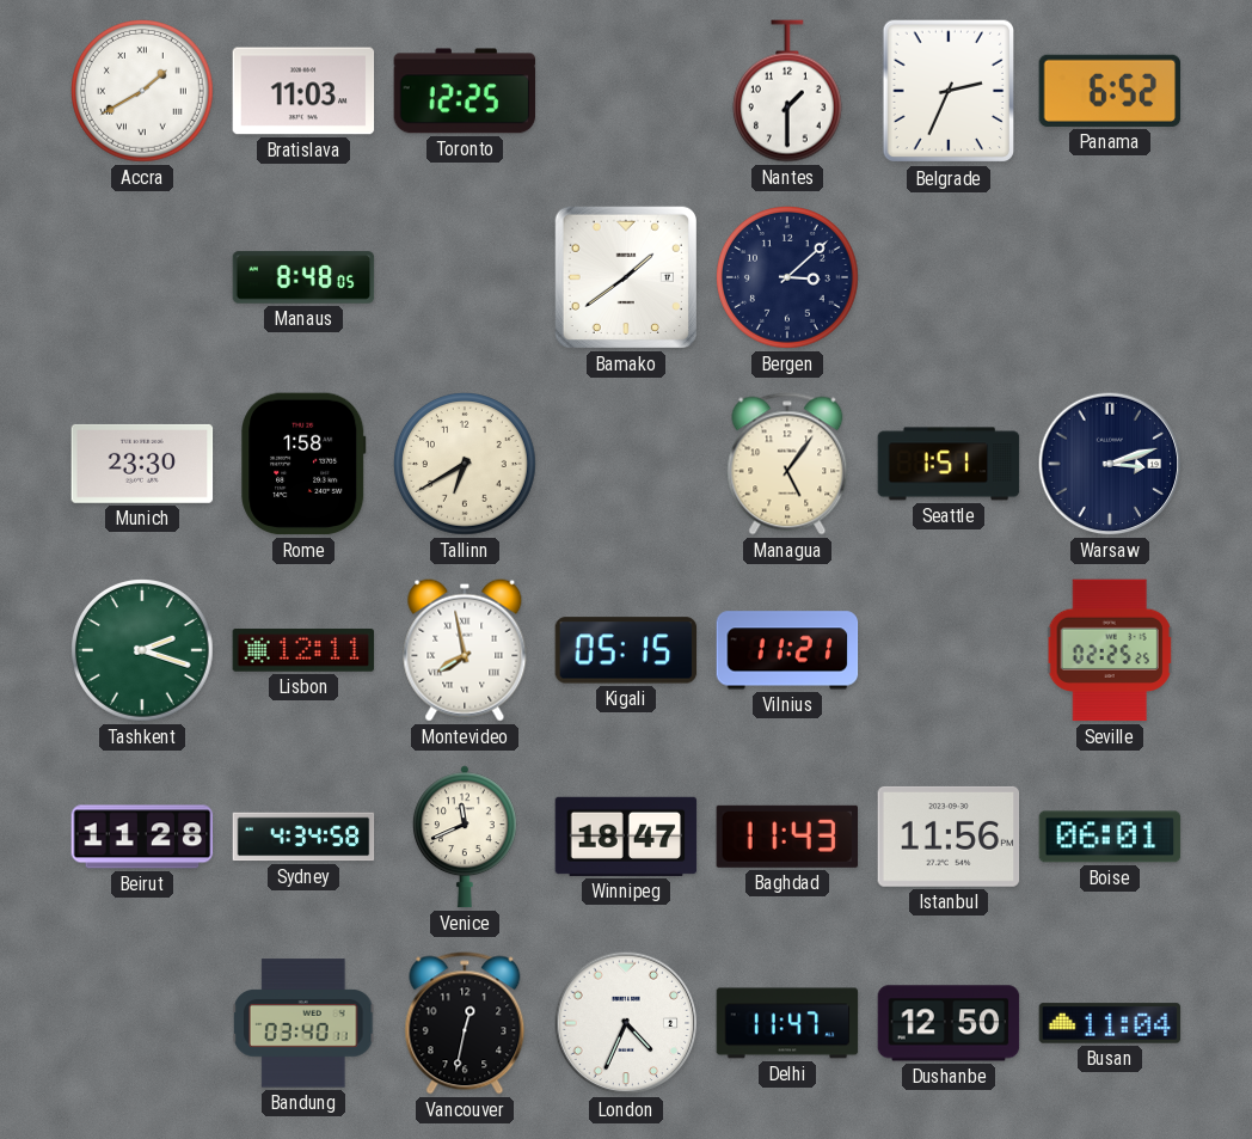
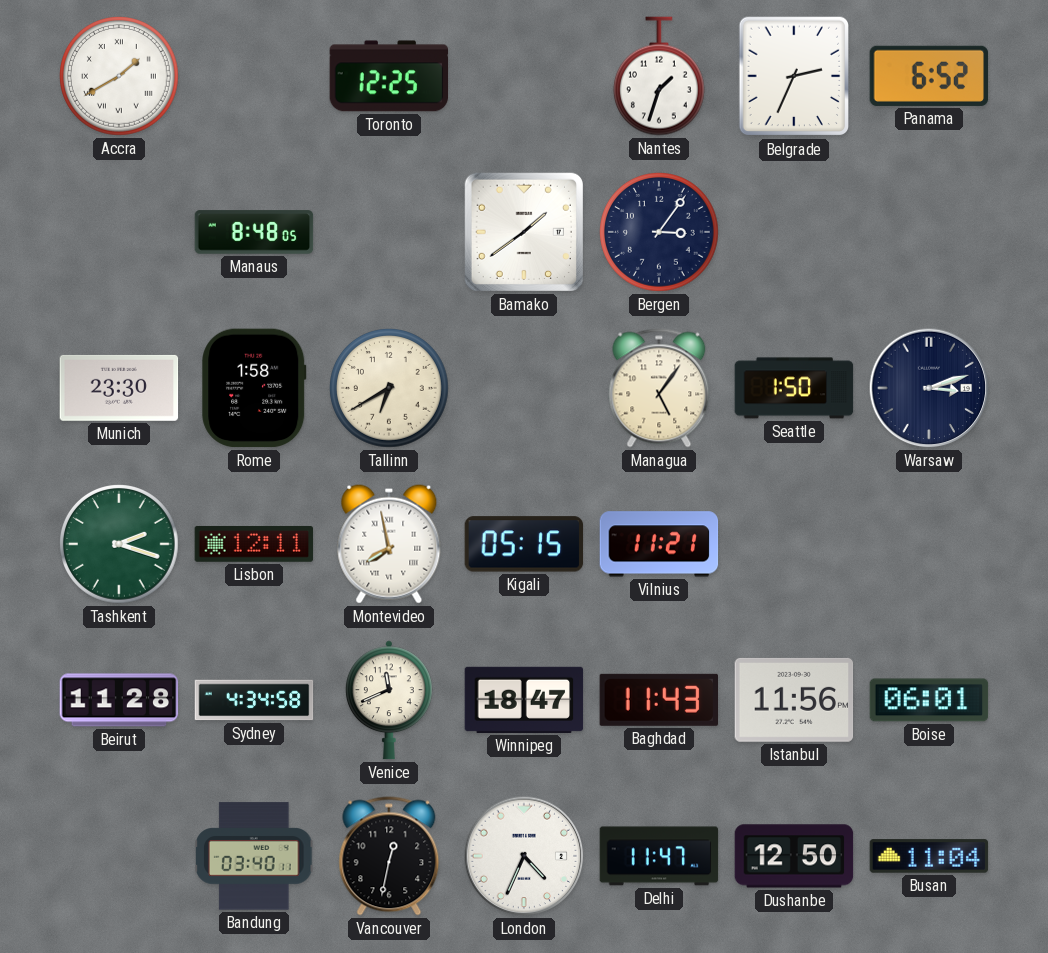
Bratislava: 11:03 -> none (303, 91)
Nantes: 1:30 -> 1:33 (659, 76)
Bergen: 3:08 -> 3:06 (660, 233)
Seattle: 1:51 -> 1:50 (794, 388)
Seville: 02:25 -> none (1110, 650)
